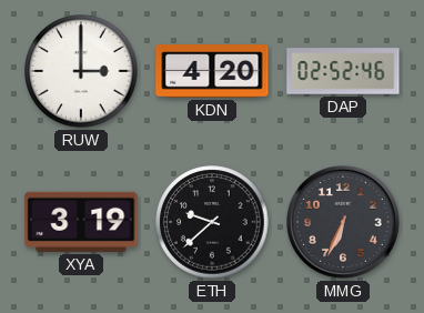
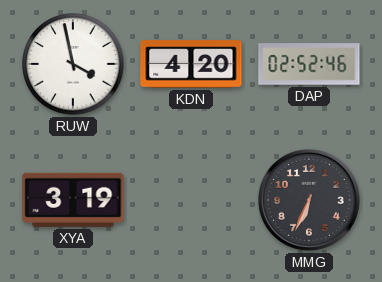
RUW: 3:00 -> 3:58 (73, 64)
ETH: 9:38 -> none (212, 222)
